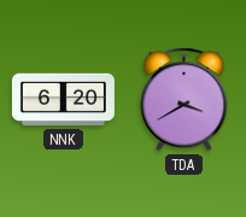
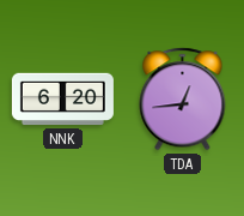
TDA: 3:40 -> 12:44 (183, 100)
